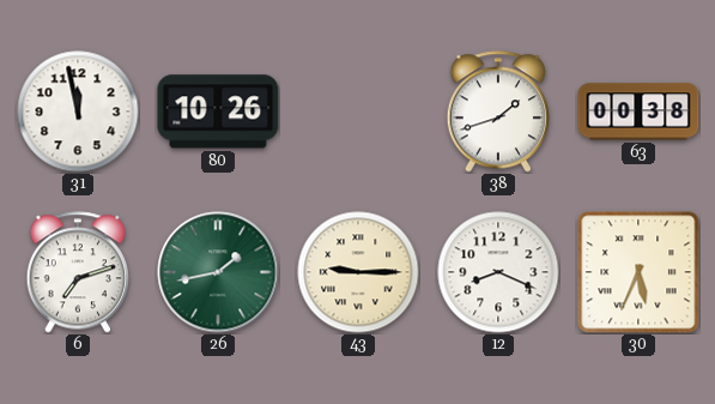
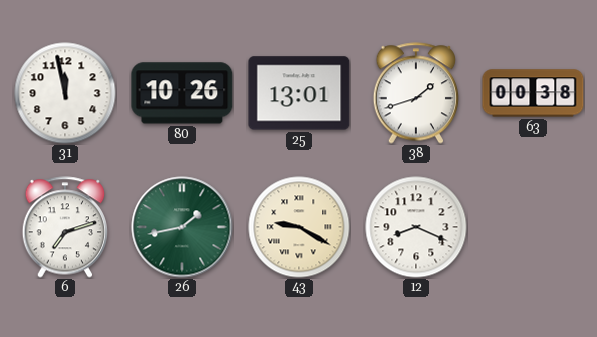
25: none -> 13:01 (299, 93)
43: 9:15 -> 9:20 (299, 227)
30: 5:34 -> none (638, 272)
